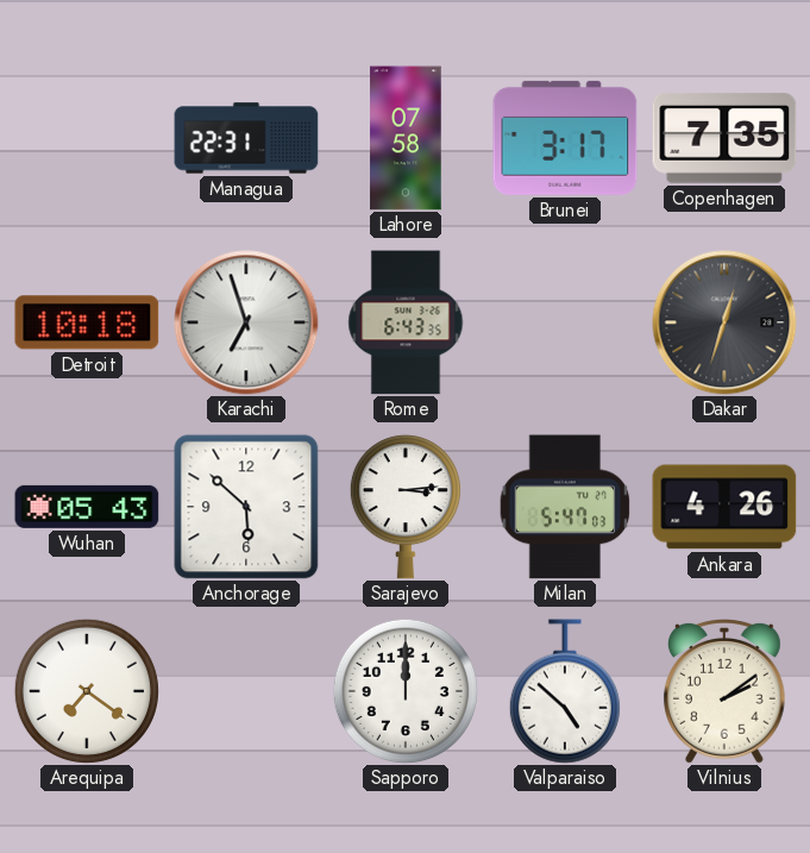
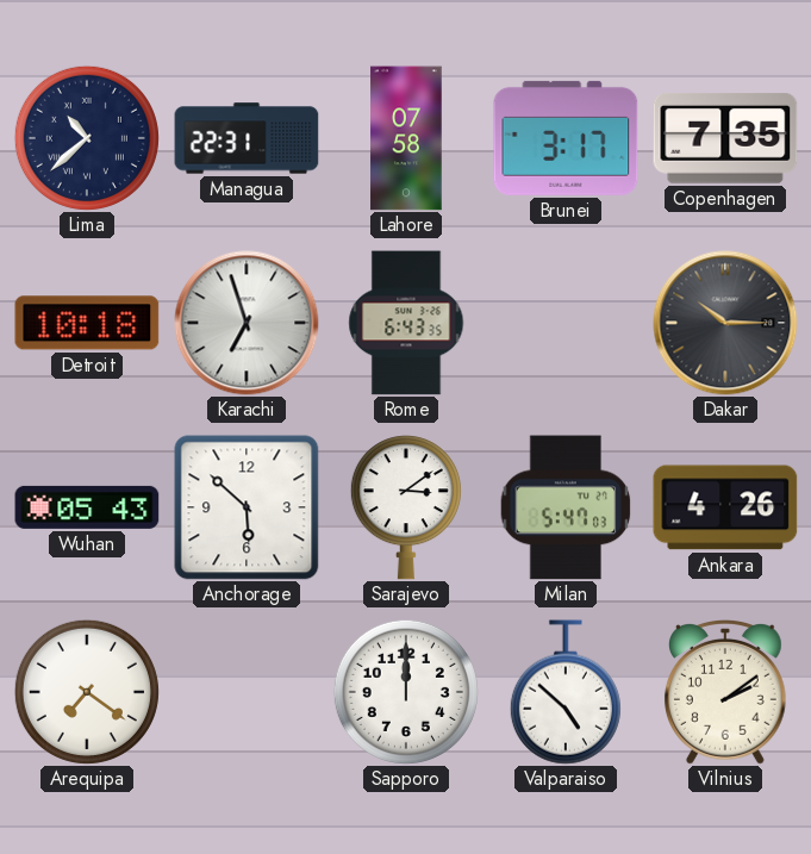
Lima: none -> 10:38 (87, 138)
Dakar: 12:33 -> 10:15 (725, 323)
Sarajevo: 3:14 -> 3:09 (406, 507)
